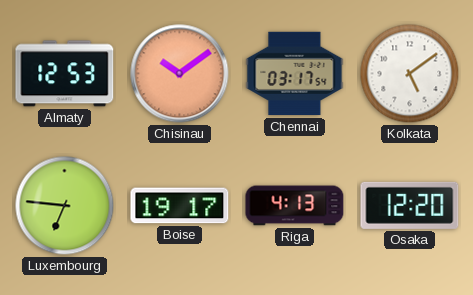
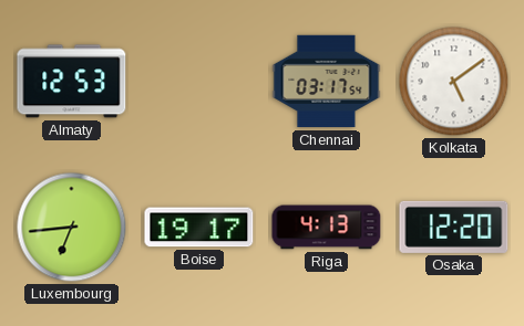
Chisinau: 10:09 -> none (180, 74)
Luxembourg: 6:46 -> 6:44 (72, 228)
